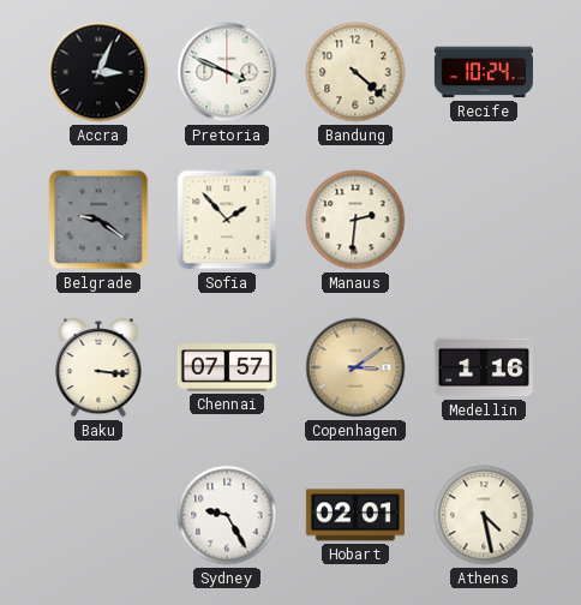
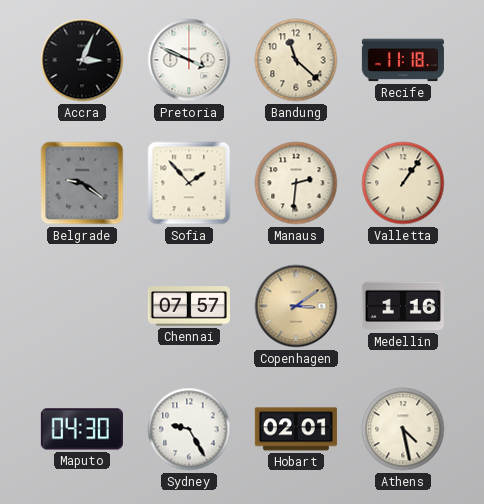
Bandung: 4:22 -> 11:22 (296, 60)
Recife: 10:24 -> 11:18 (403, 60)
Valletta: none -> 1:06 (403, 183)
Baku: 3:16 -> none (98, 367)
Maputo: none -> 04:30 (82, 429)
